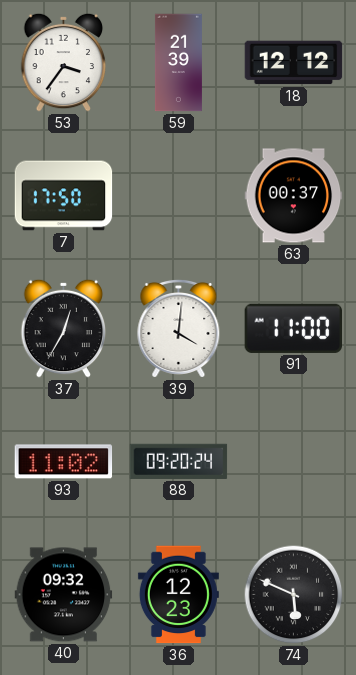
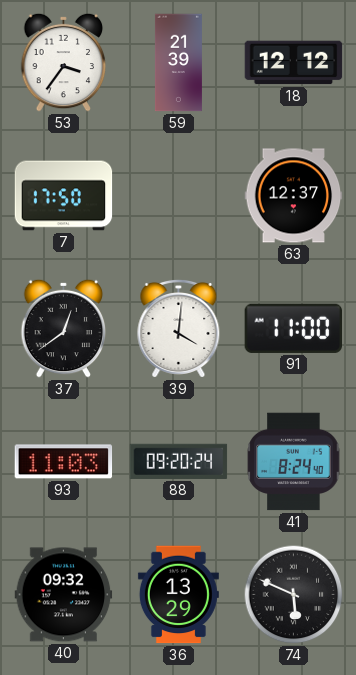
63: 00:37 -> 12:37 (294, 196)
37: 12:35 -> 12:39 (64, 328)
93: 11:02 -> 11:03 (64, 462)
41: none -> 8:24 (294, 462)
36: 12:23 -> 13:29 (178, 595)
